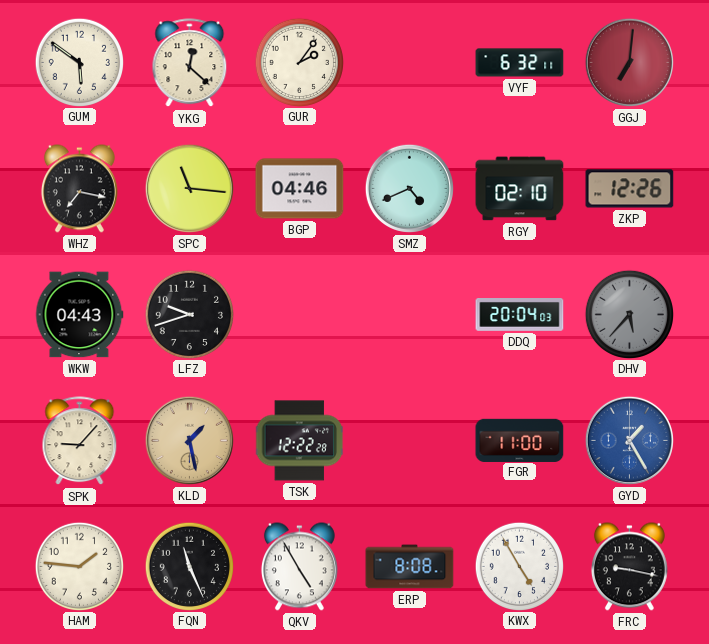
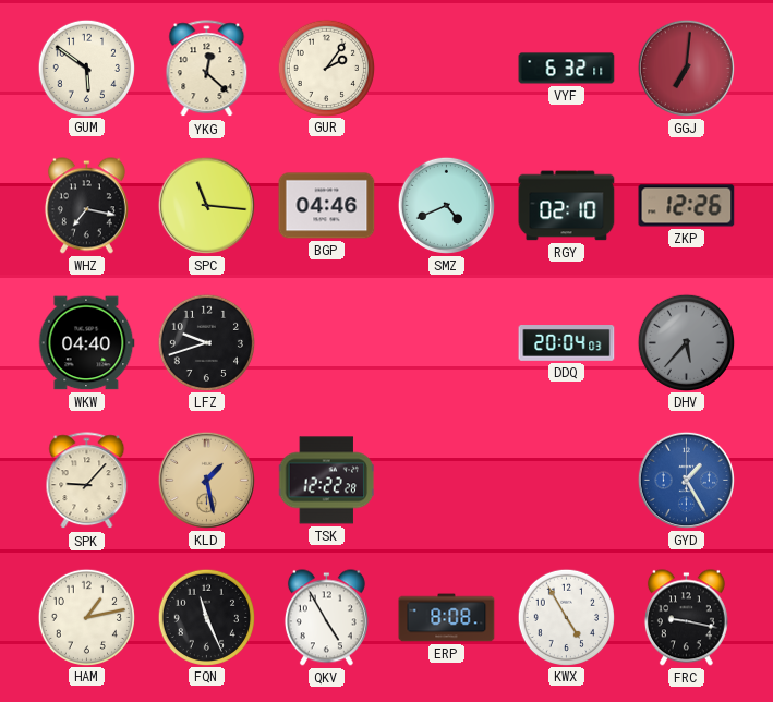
WKW: 04:43 -> 04:40 (87, 343)
FGR: 11:00 -> none (520, 440)
HAM: 1:46 -> 1:13 (86, 617)
